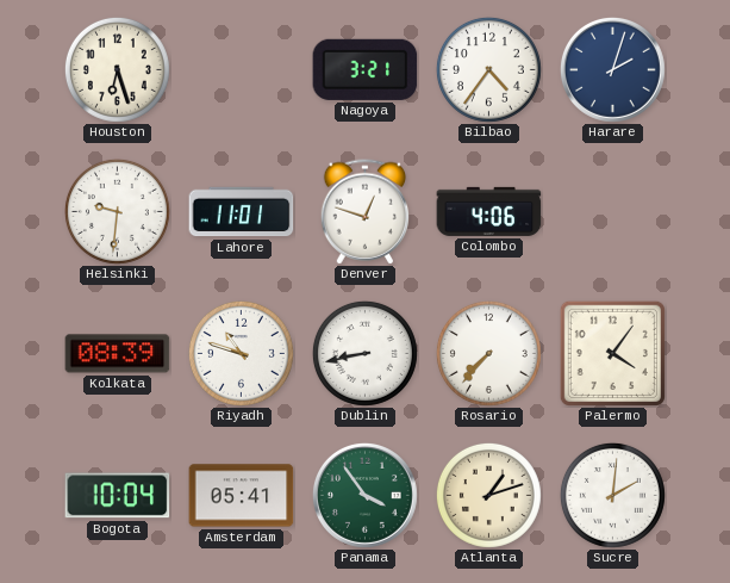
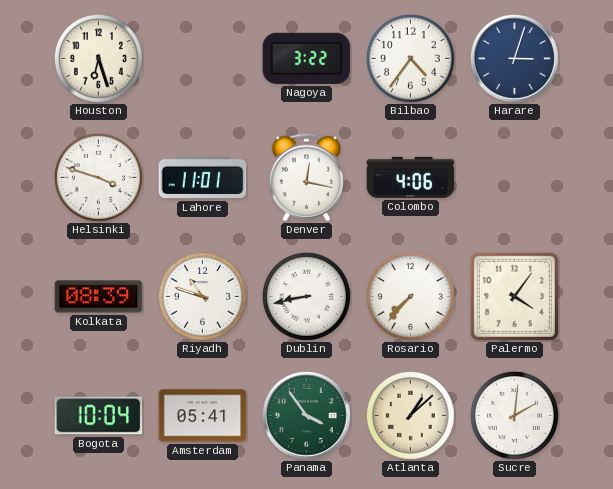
Nagoya: 3:21 -> 3:22 (307, 58)
Harare: 2:03 -> 3:03 (514, 58)
Helsinki: 9:31 -> 3:48 (98, 177)
Denver: 12:48 -> 12:17 (307, 178)
Atlanta: 1:12 -> 1:08 (410, 415)
